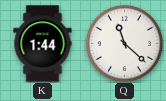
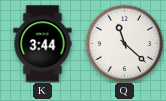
K: 1:44 -> 3:44 (43, 44)
